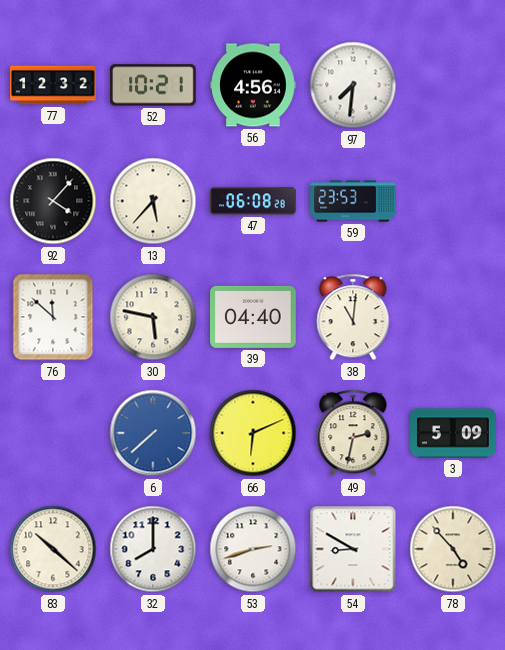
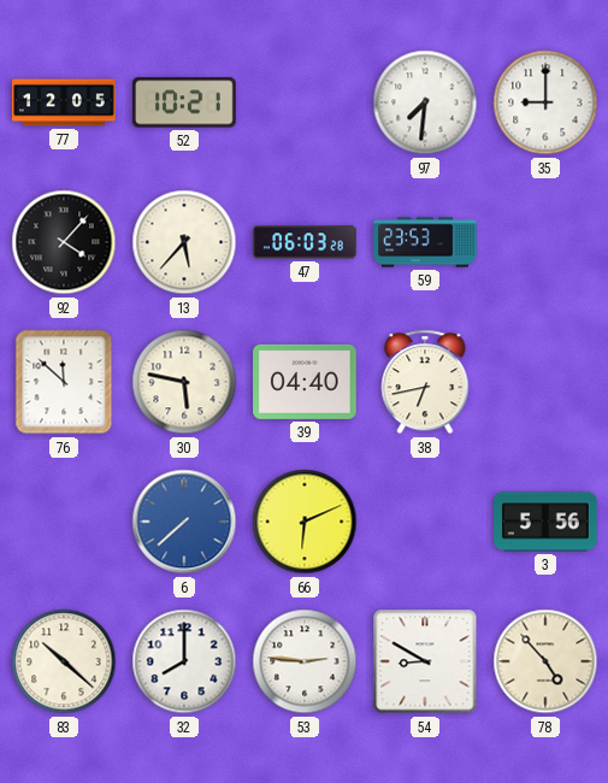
77: 12:32 -> 12:05 (64, 102)
56: 4:56 -> none (253, 85)
35: none -> 9:00 (545, 102)
47: 06:08 -> 06:03 (305, 242)
38: 11:01 -> 6:43 (425, 382)
49: 2:32 -> none (353, 433)
3: 5:09 -> 5:56 (545, 522)
53: 2:42 -> 2:46 (305, 661)
